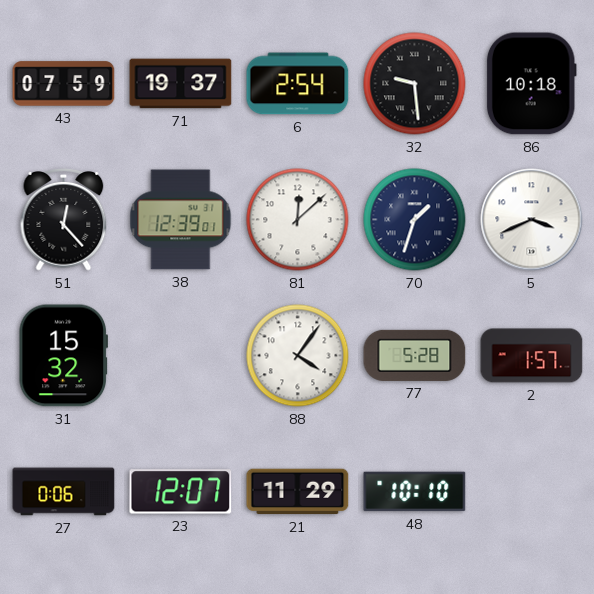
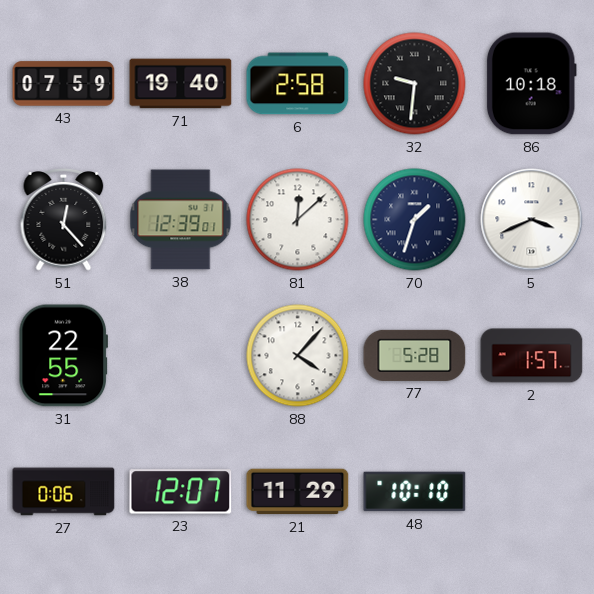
71: 19:37 -> 19:40 (181, 84)
6: 2:54 -> 2:58 (298, 84)
32: 9:29 -> 9:31 (415, 84)
31: 15:32 -> 22:55 (63, 356)
88: 4:06 -> 4:07 (298, 356)
